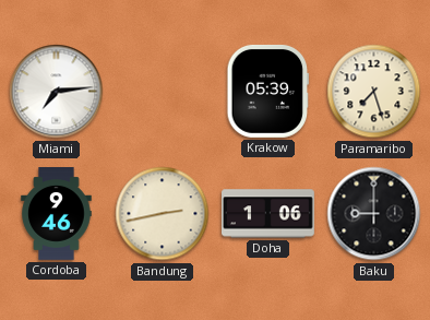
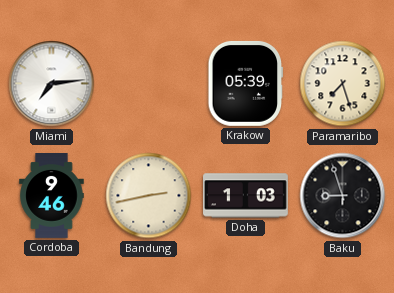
Doha: 1:06 -> 1:03 (246, 196)
Baku: 9:00 -> 8:57 (343, 196)
